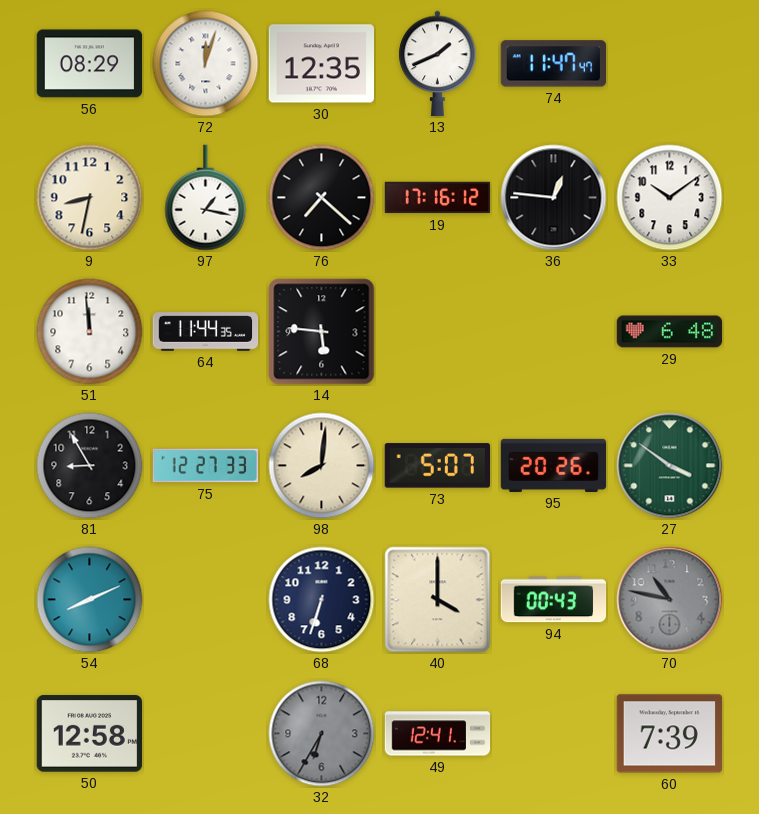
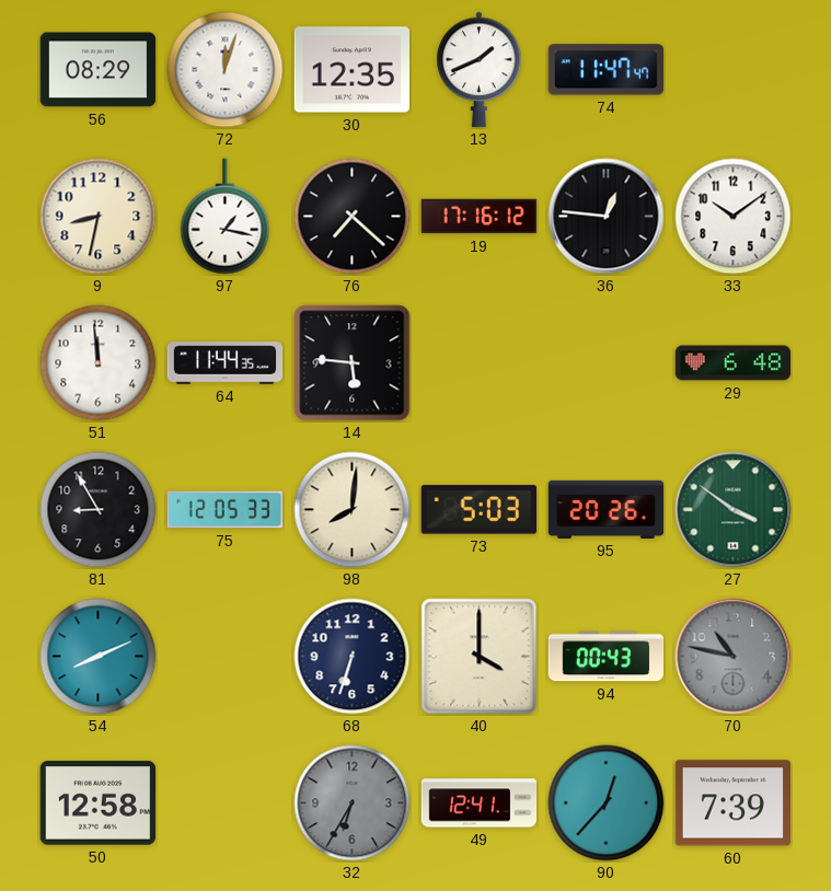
75: 12:27 -> 12:05 (226, 510)
73: 5:07 -> 5:03 (478, 510)
90: none -> 12:37 (607, 803)
